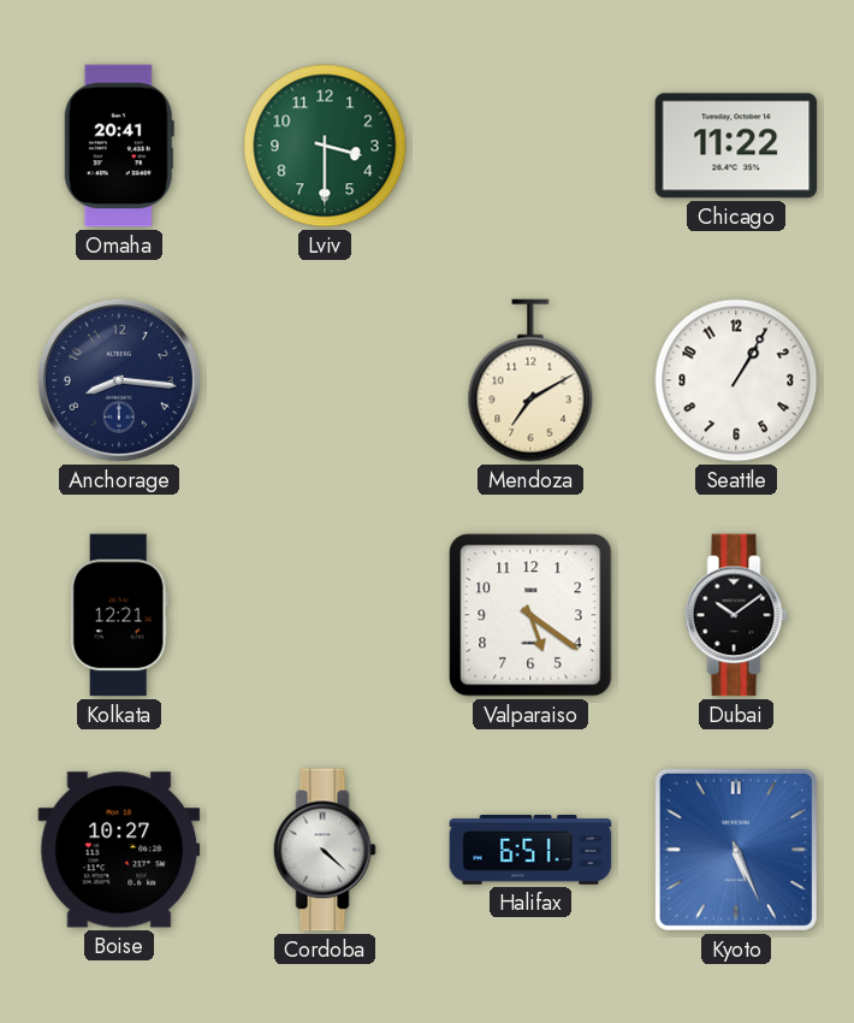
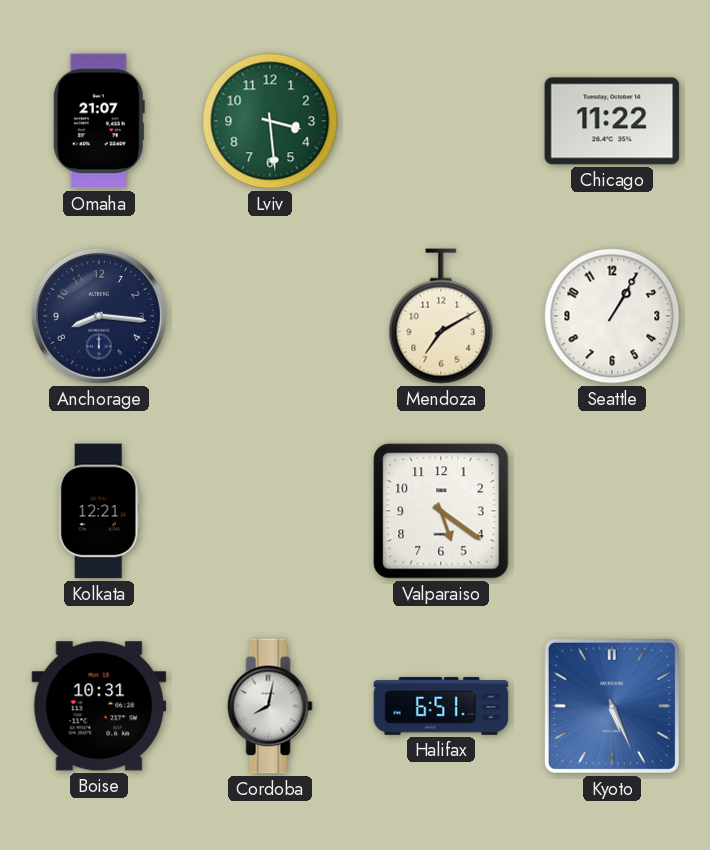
Omaha: 20:41 -> 21:07 (99, 121)
Lviv: 3:30 -> 3:29 (270, 121)
Dubai: 10:09 -> none (736, 615)
Boise: 10:27 -> 10:31 (99, 706)
Cordoba: 4:22 -> 8:02 (270, 706)
